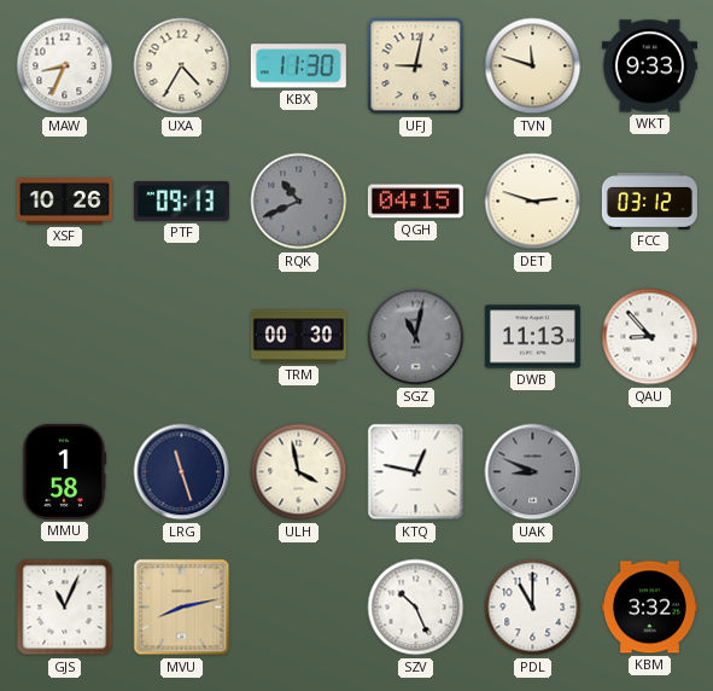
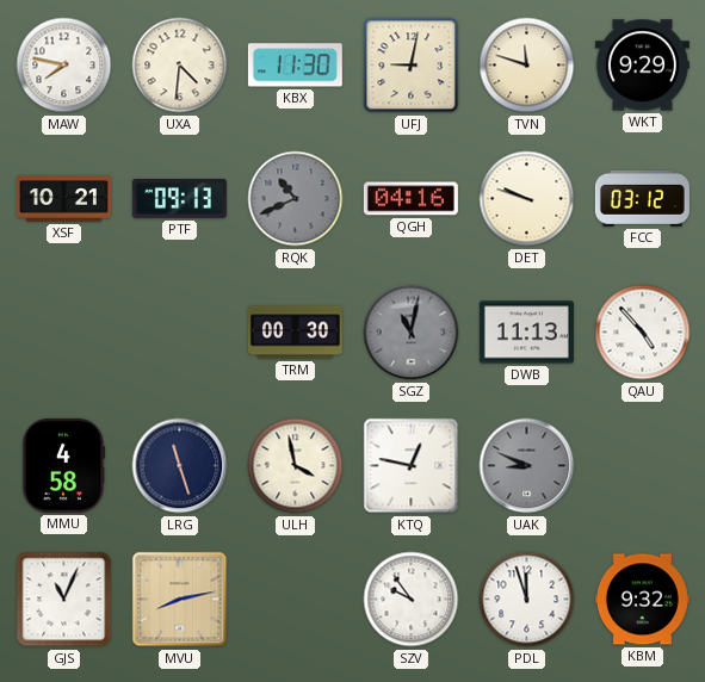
MAW: 8:34 -> 7:47 (64, 66)
UXA: 4:35 -> 4:31 (180, 66)
WKT: 9:33 -> 9:29 (642, 66)
XSF: 10:26 -> 10:21 (63, 199)
QGH: 04:15 -> 04:16 (410, 199)
DET: 2:48 -> 9:48 (527, 199)
QAU: 8:53 -> 4:53 (643, 333)
MMU: 1:58 -> 4:58 (63, 465)
SZV: 10:26 -> 9:54 (412, 600)
PDL: 11:00 -> 11:57 (527, 600)
KBM: 3:32 -> 9:32 (642, 600)
